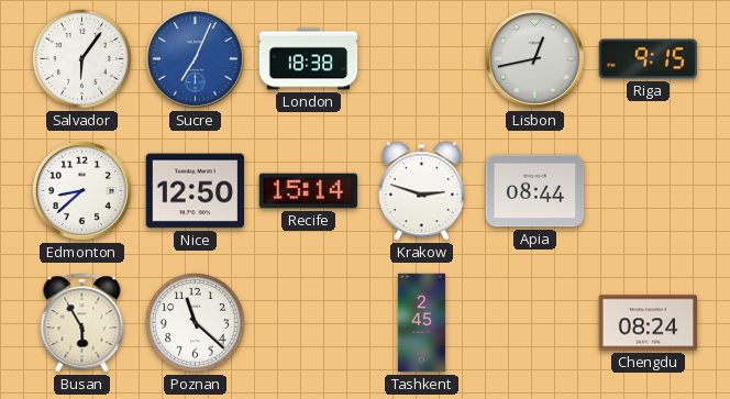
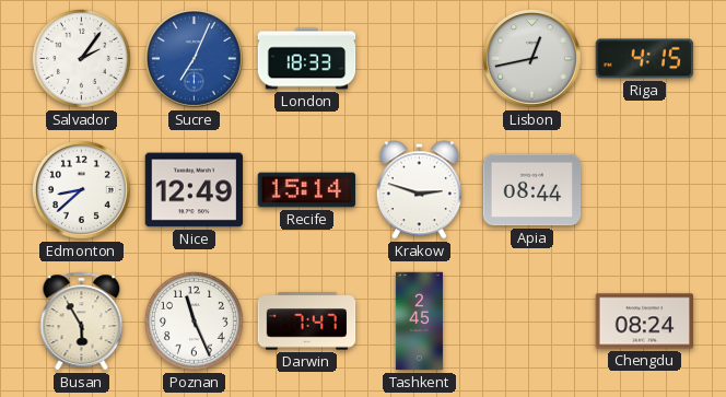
Salvador: 6:06 -> 2:06 (81, 58)
London: 18:38 -> 18:33 (307, 59)
Riga: 9:15 -> 4:15 (645, 59)
Nice: 12:50 -> 12:49 (195, 190)
Poznan: 11:22 -> 11:26 (194, 320)
Darwin: none -> 7:47 (307, 322)
